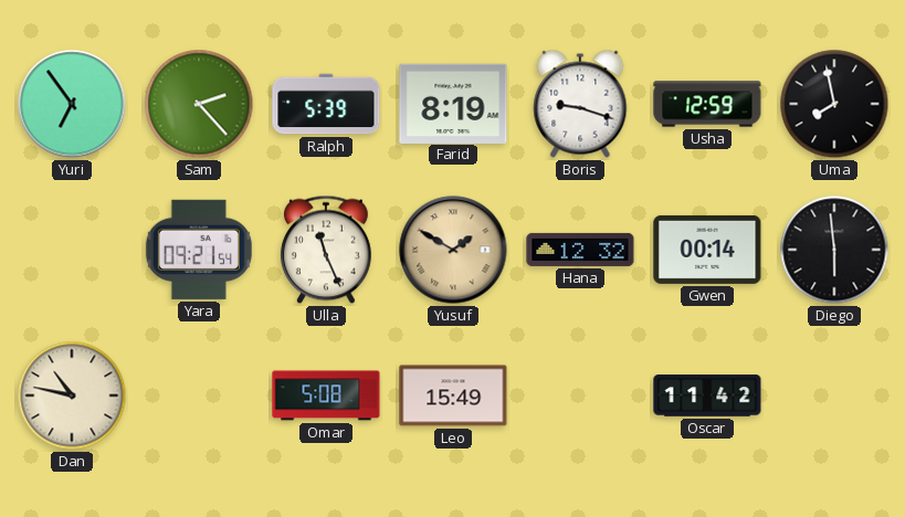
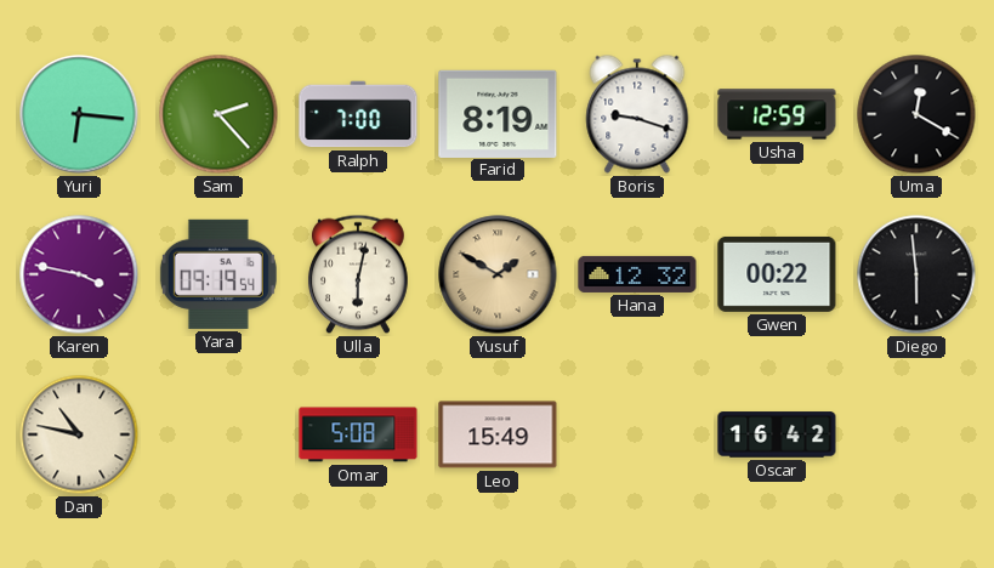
Yuri: 6:54 -> 6:16 (79, 114)
Ralph: 5:39 -> 7:00 (358, 114)
Uma: 7:58 -> 12:20 (916, 114)
Karen: none -> 3:47 (79, 274)
Yara: 09:21 -> 09:19 (218, 274)
Ulla: 11:26 -> 6:02 (358, 274)
Gwen: 00:14 -> 00:22 (777, 274)
Oscar: 11:42 -> 16:42 (777, 434)
